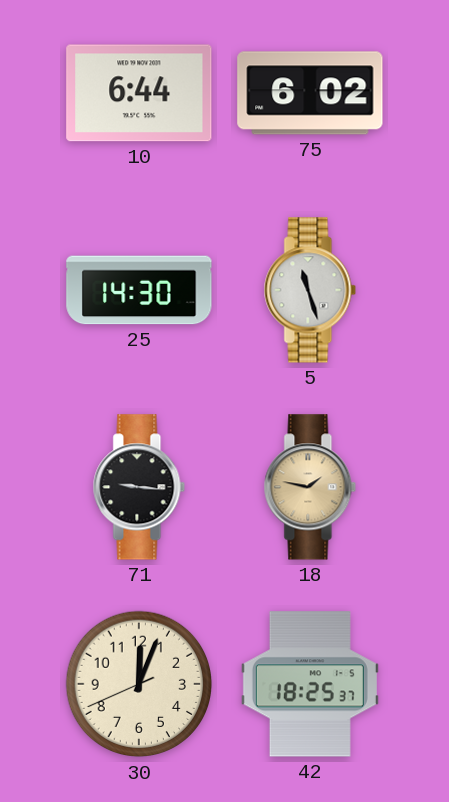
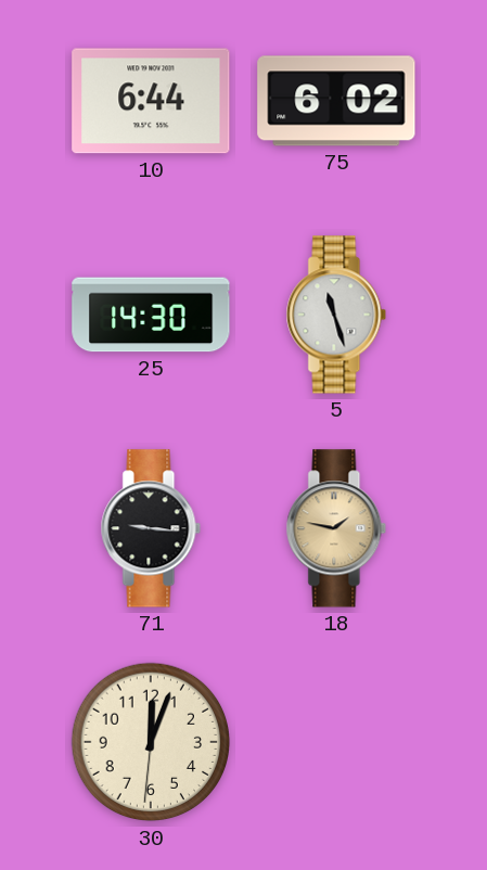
30: 12:03:41 -> 12:03:31 (151, 742)
42: 18:25 -> none (310, 684)
